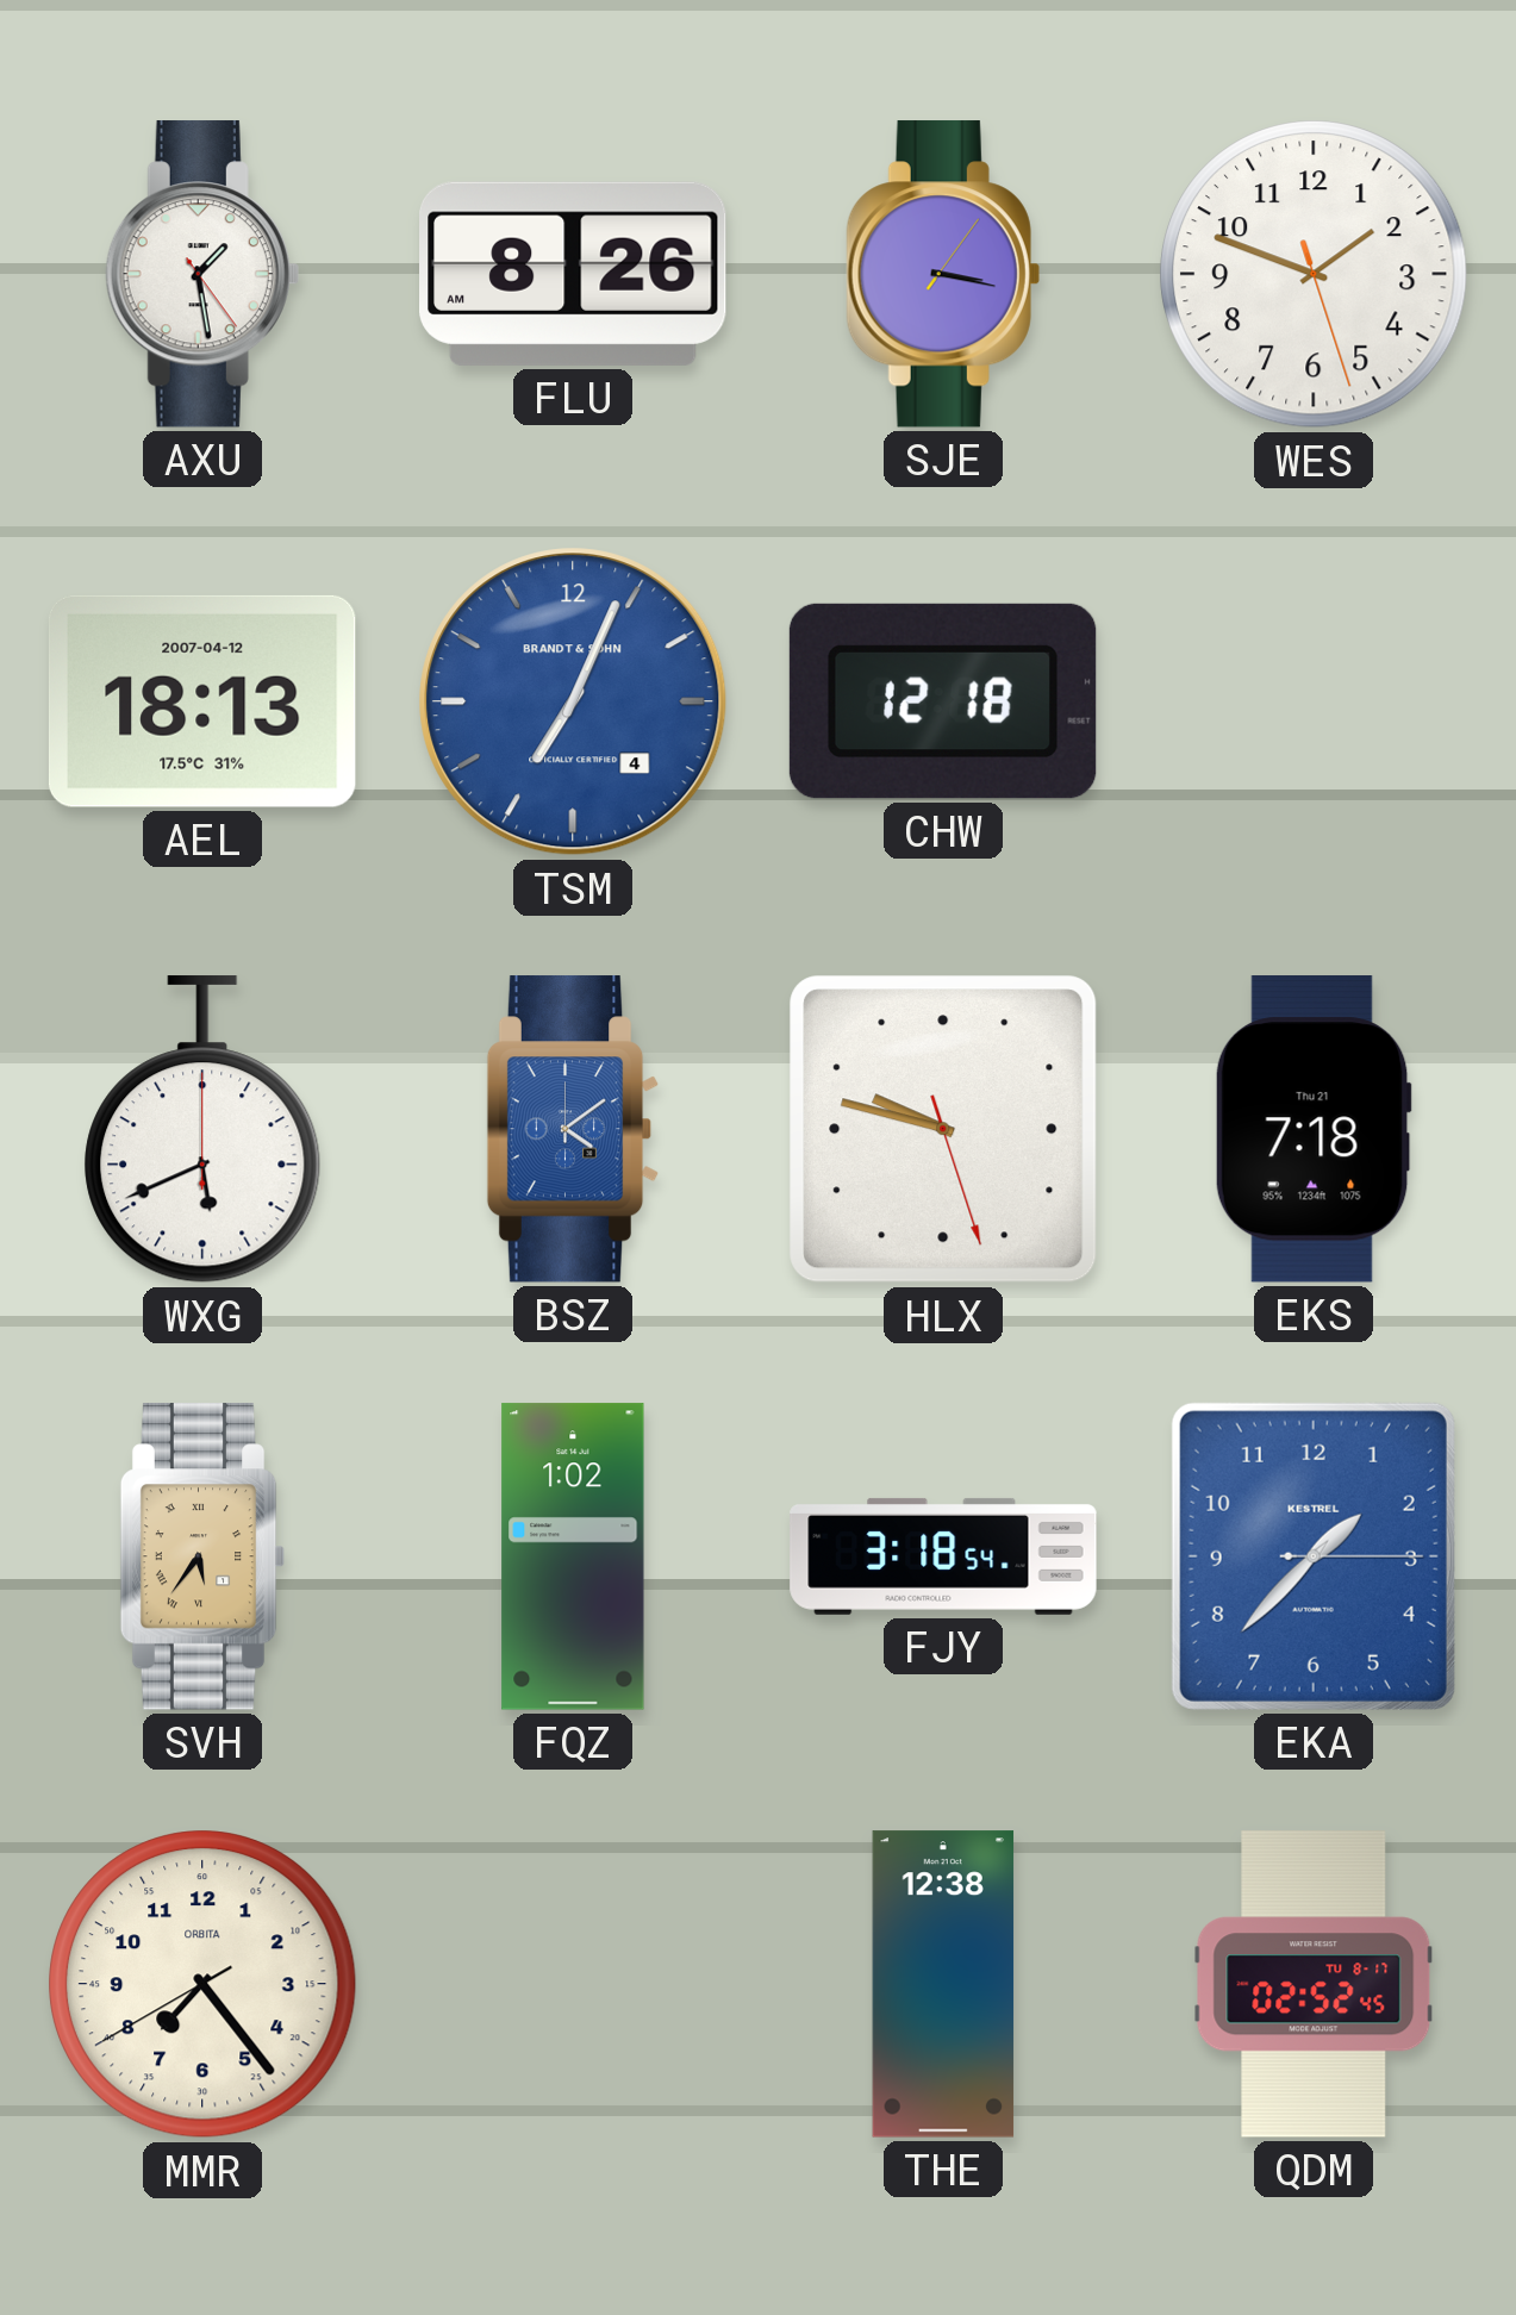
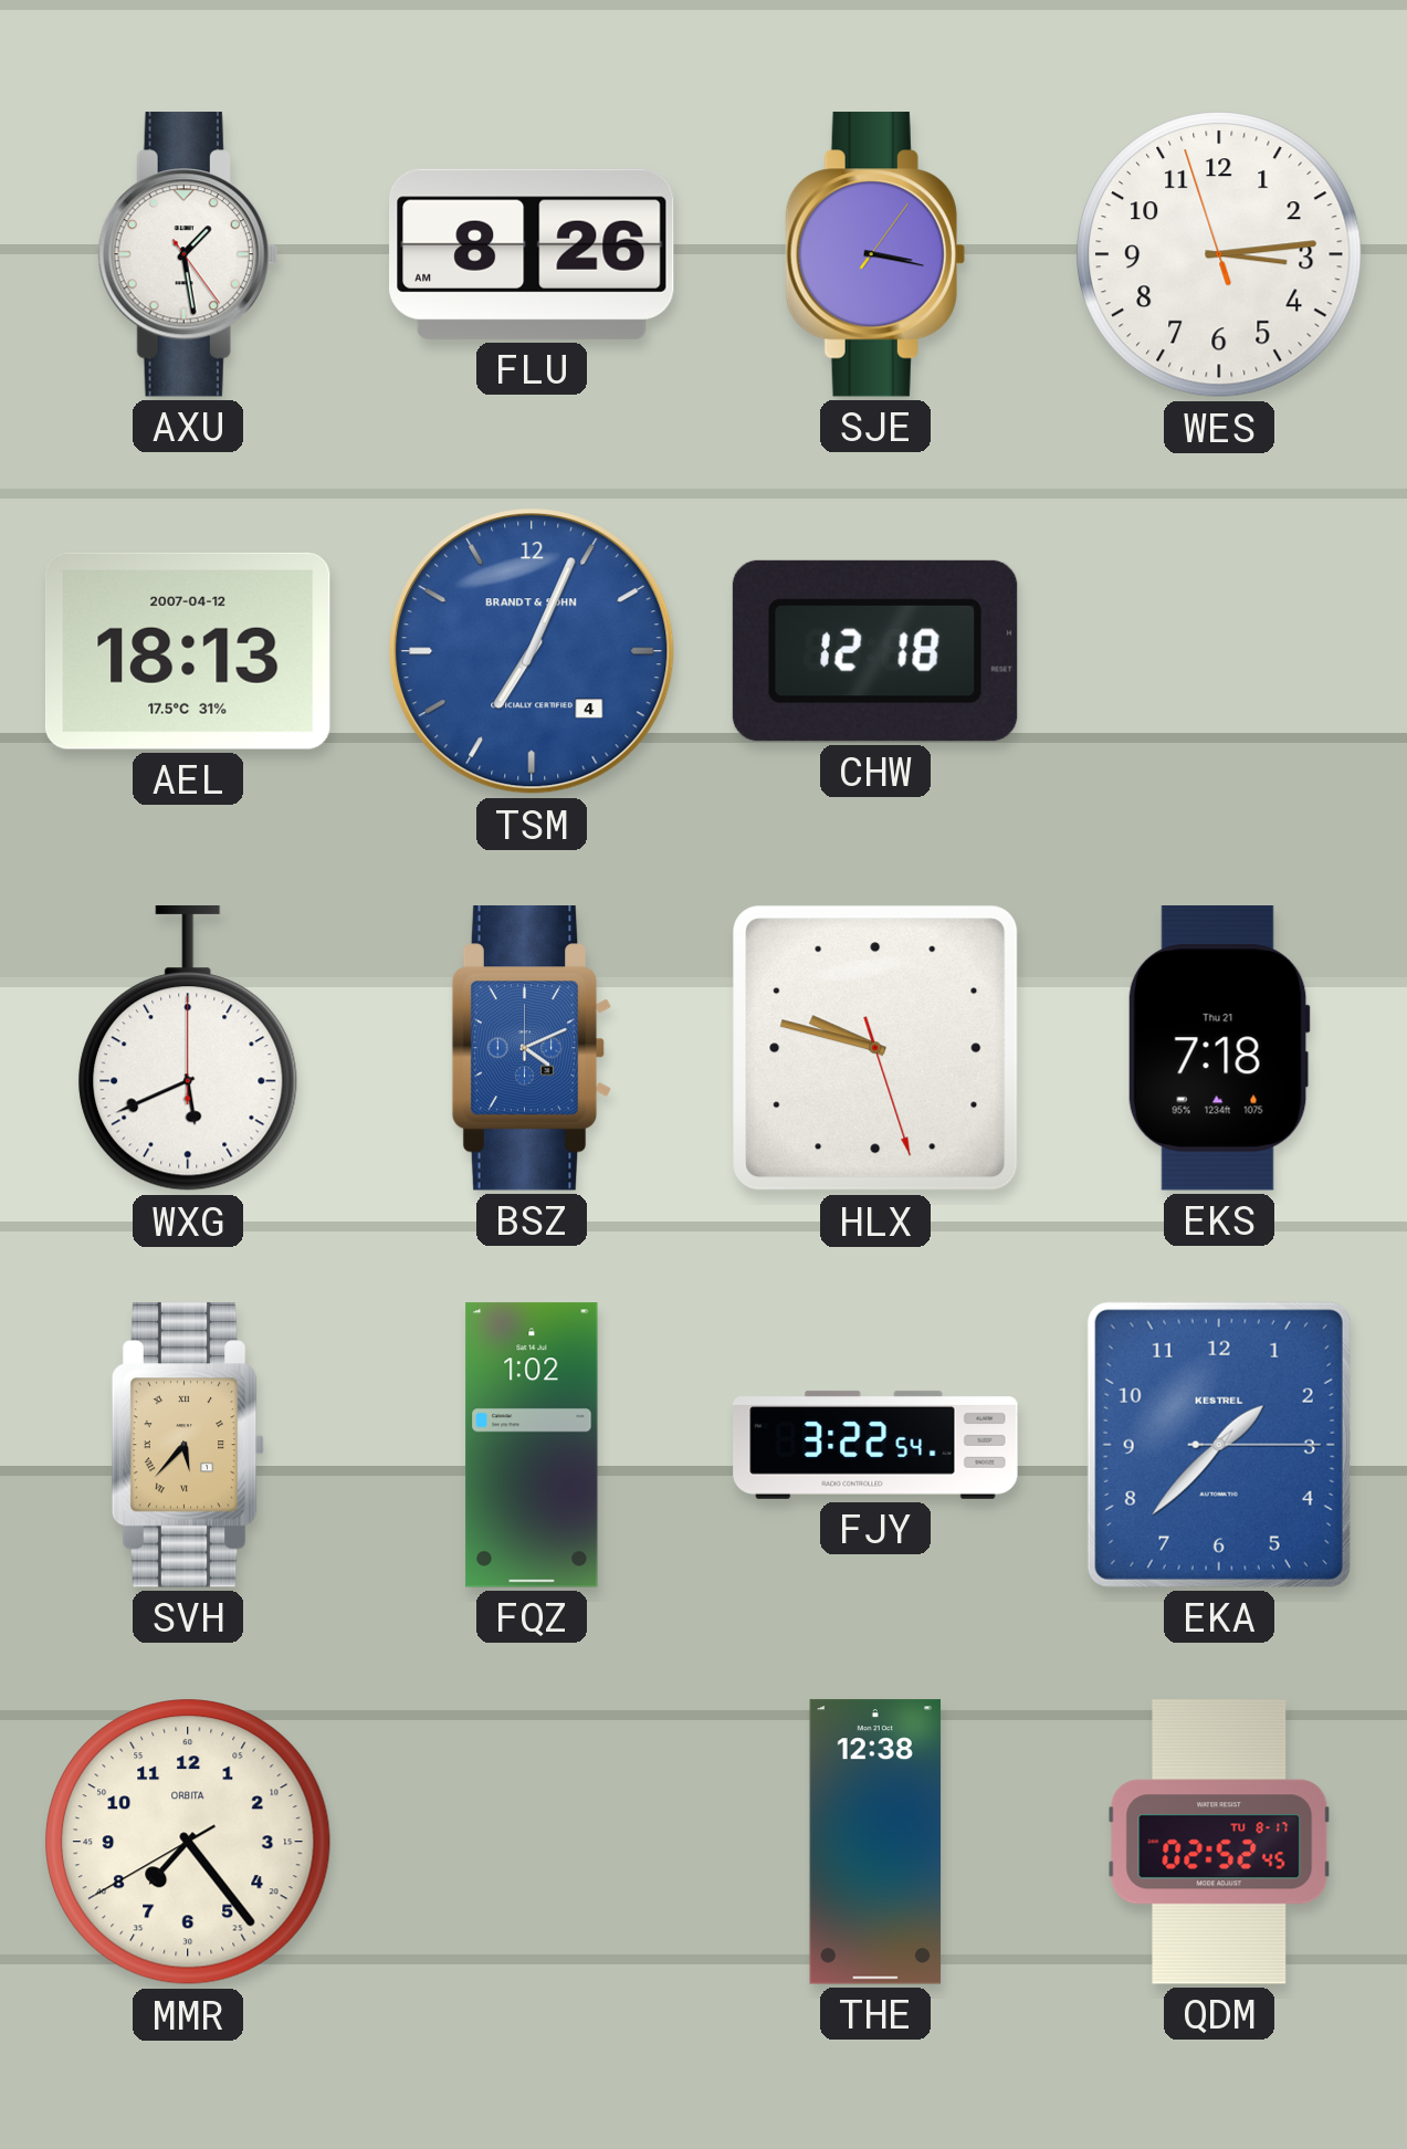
WES: 1:48 -> 3:13 (1219, 254)
BSZ: 4:09 -> 4:11 (532, 1048)
SVH: 5:36 -> 5:37 (188, 1445)
FJY: 3:18 -> 3:22 (875, 1445)
